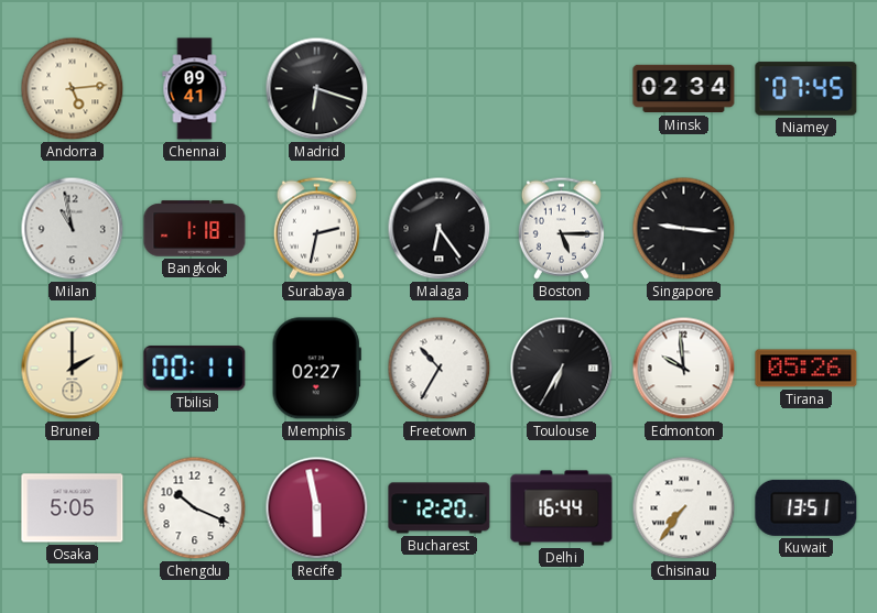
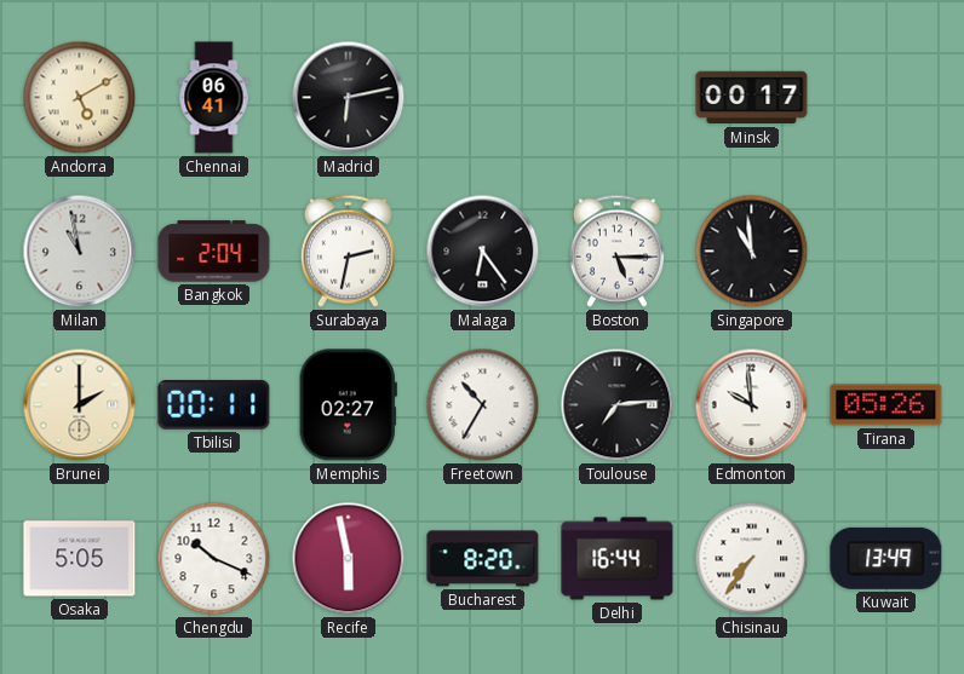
Andorra: 5:14 -> 5:10 (80, 98)
Chennai: 09:41 -> 06:41 (214, 98)
Madrid: 6:18 -> 6:13 (349, 98)
Minsk: 02:34 -> 00:17 (752, 98)
Niamey: 07:45 -> none (806, 89)
Bangkok: 1:18 -> 2:04 (214, 252)
Singapore: 9:16 -> 10:59 (752, 252)
Toulouse: 6:35 -> 7:14 (618, 405)
Bucharest: 12:20 -> 8:20 (483, 559)
Kuwait: 13:51 -> 13:49 (886, 558)
